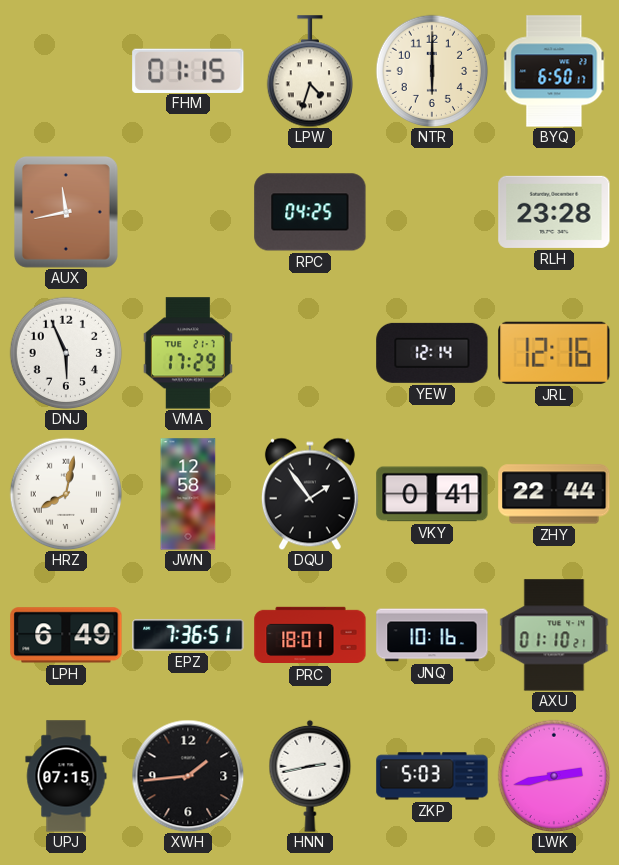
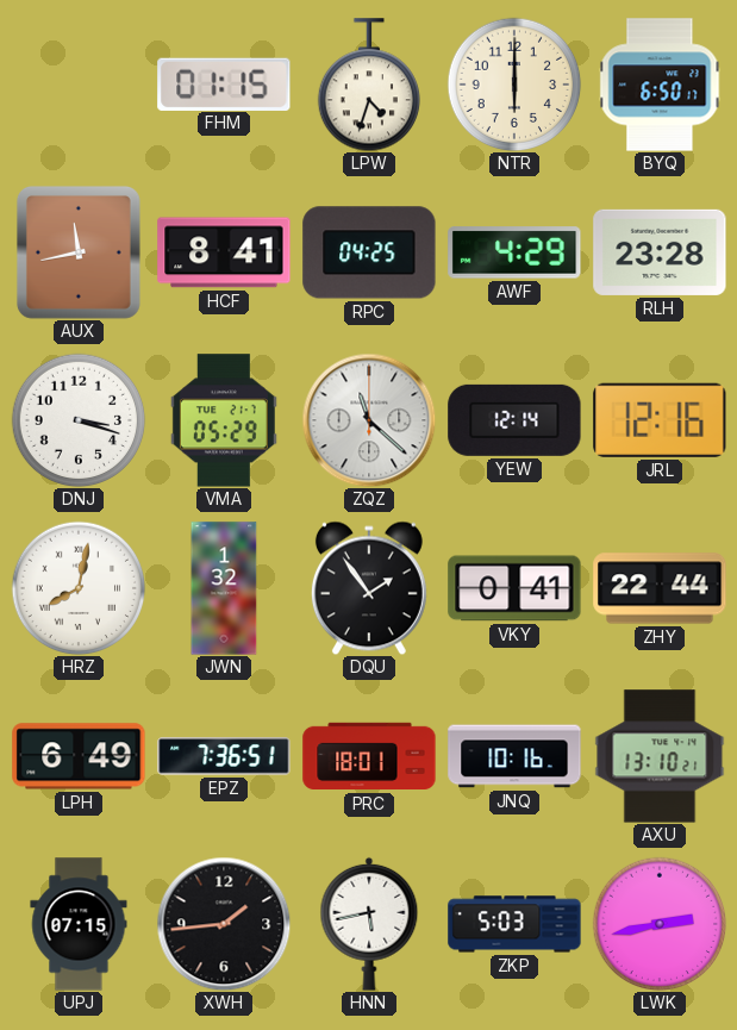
HCF: none -> 8:41 (224, 252)
AWF: none -> 4:29 (514, 252)
DNJ: 5:56 -> 3:18 (79, 420)
VMA: 17:29 -> 05:29 (224, 420)
ZQZ: none -> 11:22 (369, 420)
JWN: 12:58 -> 1:32 (224, 588)
AXU: 01:10 -> 13:10 (660, 756)
HNN: 2:43 -> 5:43 (369, 924)
